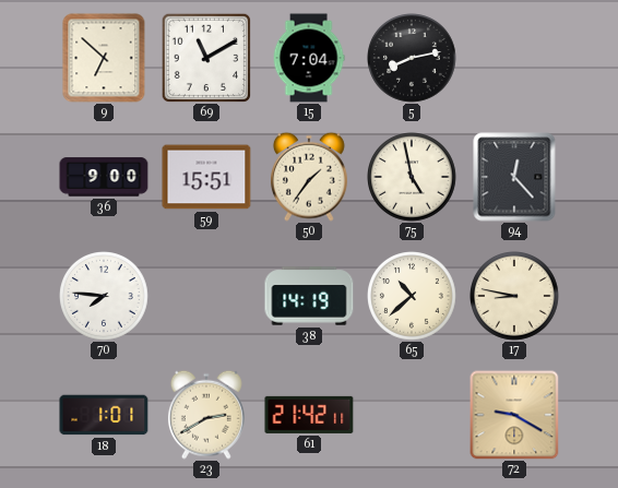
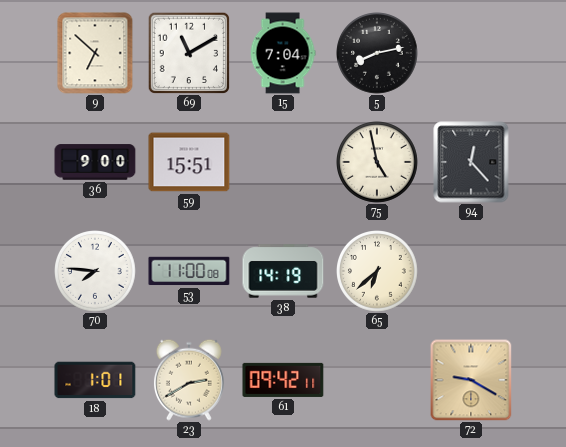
50: 1:36 -> none (309, 177)
53: none -> 11:00 (189, 271)
65: 10:38 -> 6:38 (378, 272)
17: 8:47 -> none (515, 297)
61: 21:42 -> 09:42 (283, 380)
